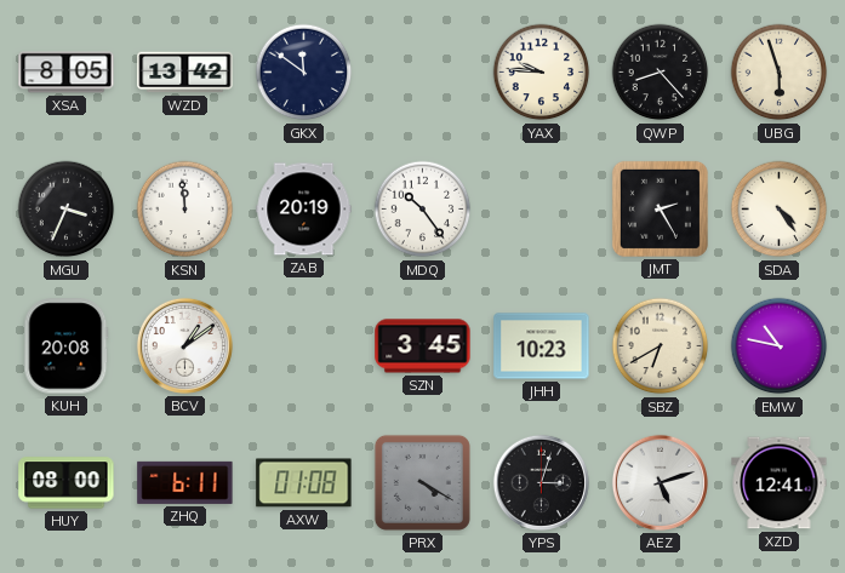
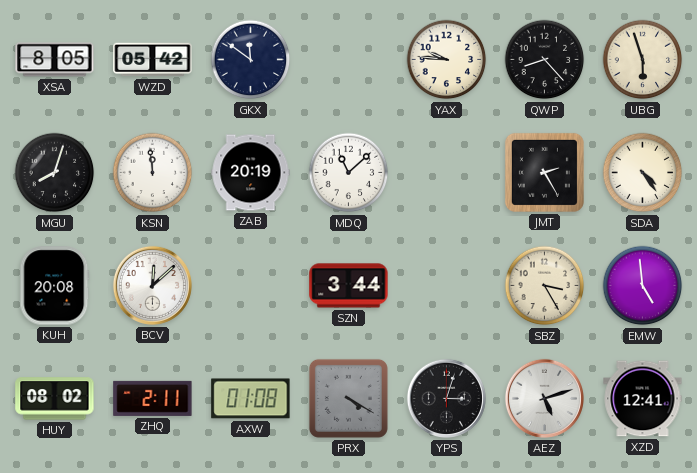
WZD: 13:42 -> 05:42 (153, 60)
MGU: 3:34 -> 8:03 (55, 173)
MDQ: 10:24 -> 11:08 (349, 173)
BCV: 1:09 -> 12:08 (152, 285)
SZN: 3:45 -> 3:44 (349, 286)
JHH: 10:23 -> none (542, 346)
SBZ: 6:40 -> 3:25 (545, 286)
EMW: 10:47 -> 4:59 (643, 286)
HUY: 08:00 -> 08:02 (55, 399)
ZHQ: 6:11 -> 2:11 (153, 398)
